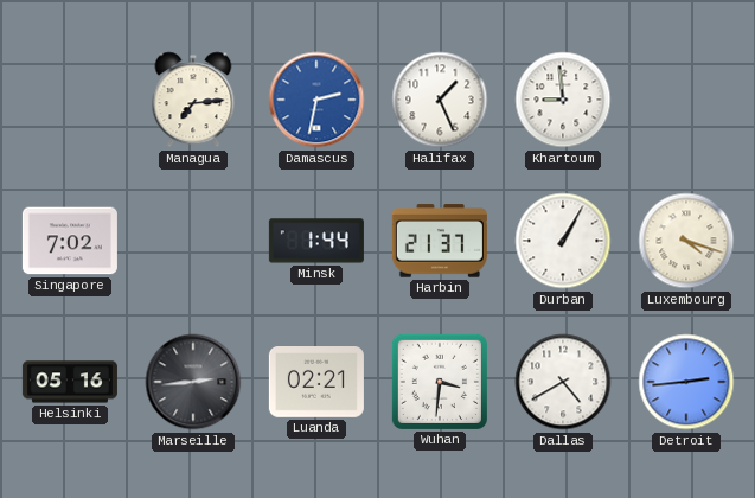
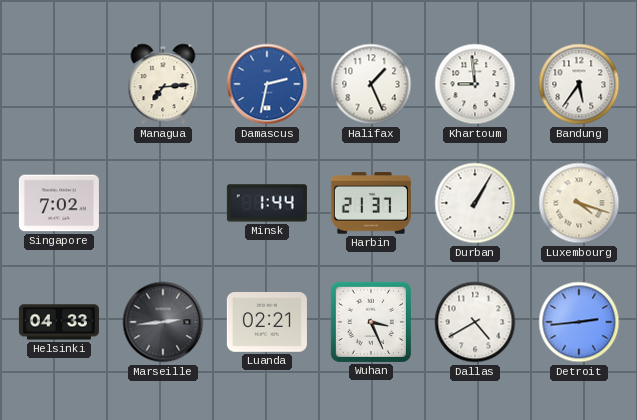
Bandung: none -> 5:36 (579, 84)
Helsinki: 05:16 -> 04:33 (59, 322)
Wuhan: 3:31 -> 3:26 (371, 322)
